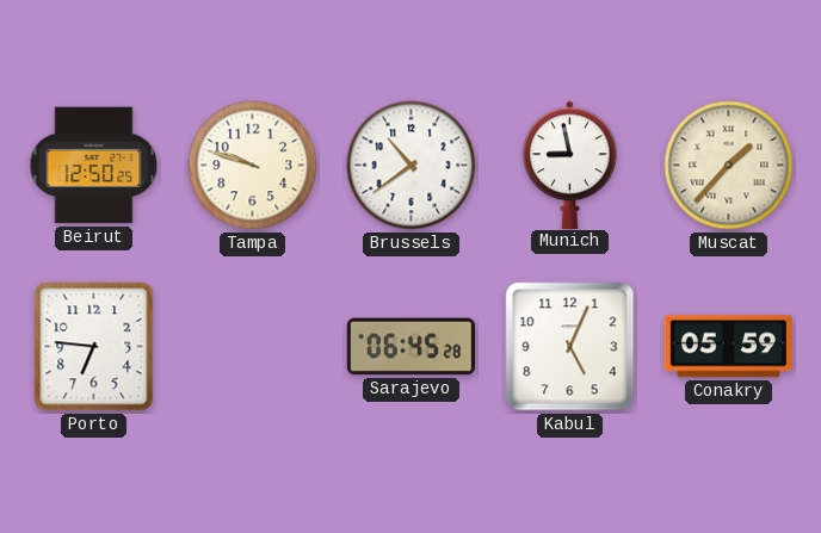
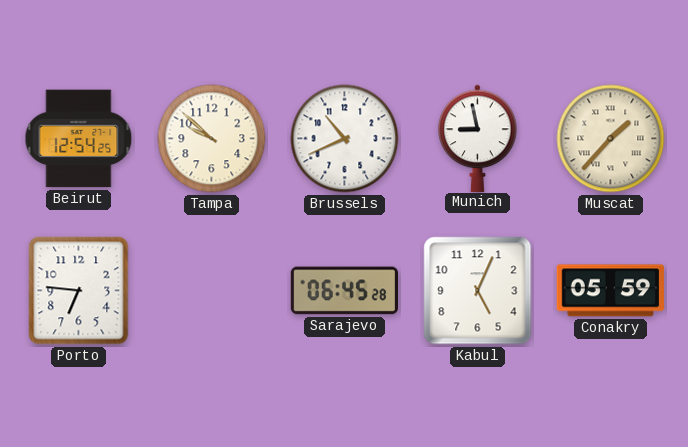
Beirut: 12:50 -> 12:54 (79, 139)
Tampa: 9:48 -> 9:52 (212, 139)
Brussels: 10:39 -> 10:41 (345, 139)
